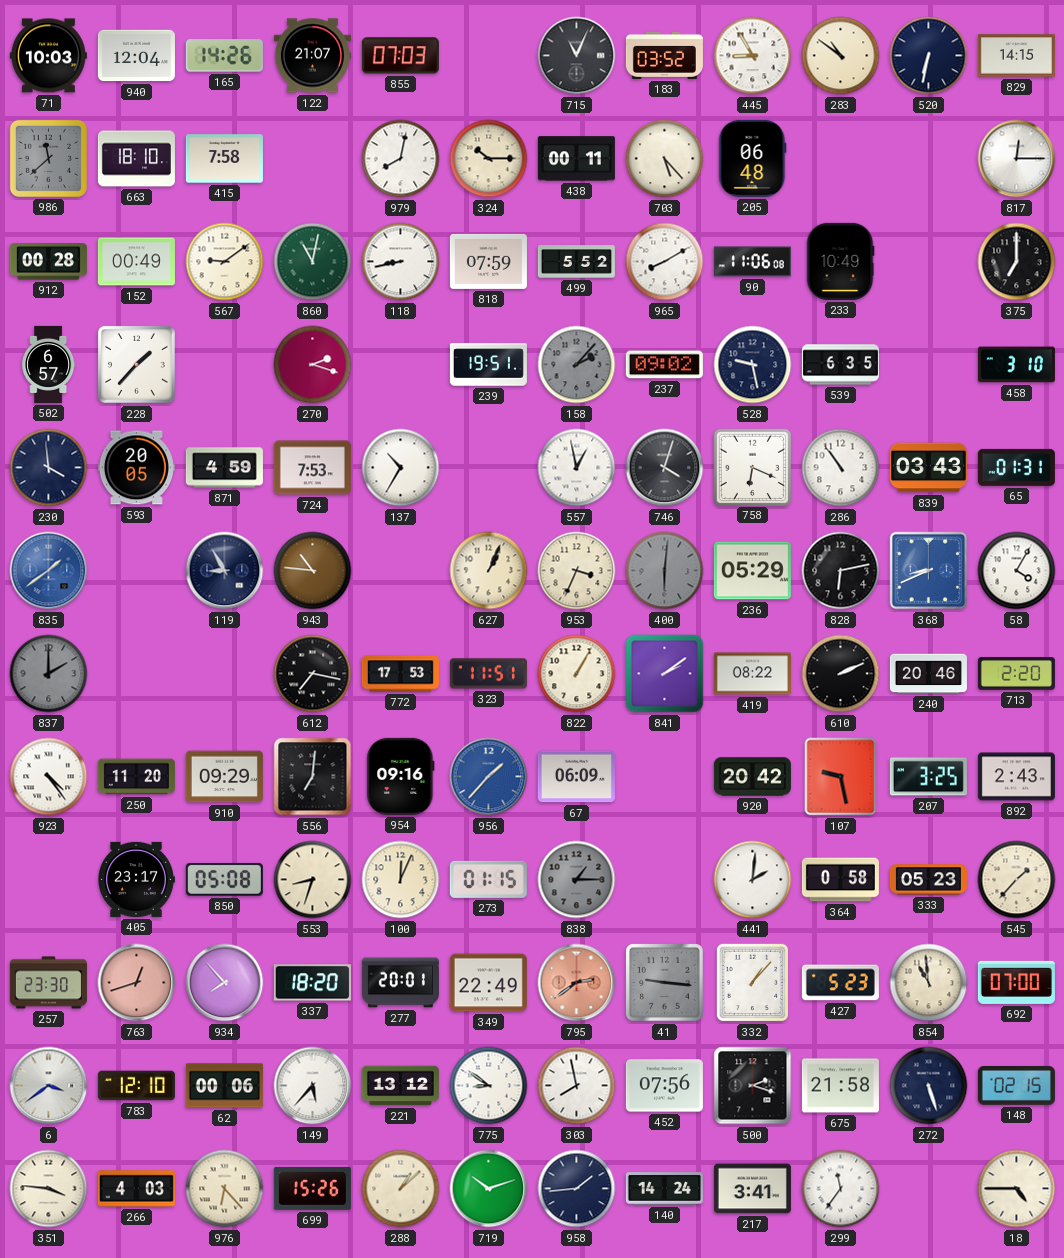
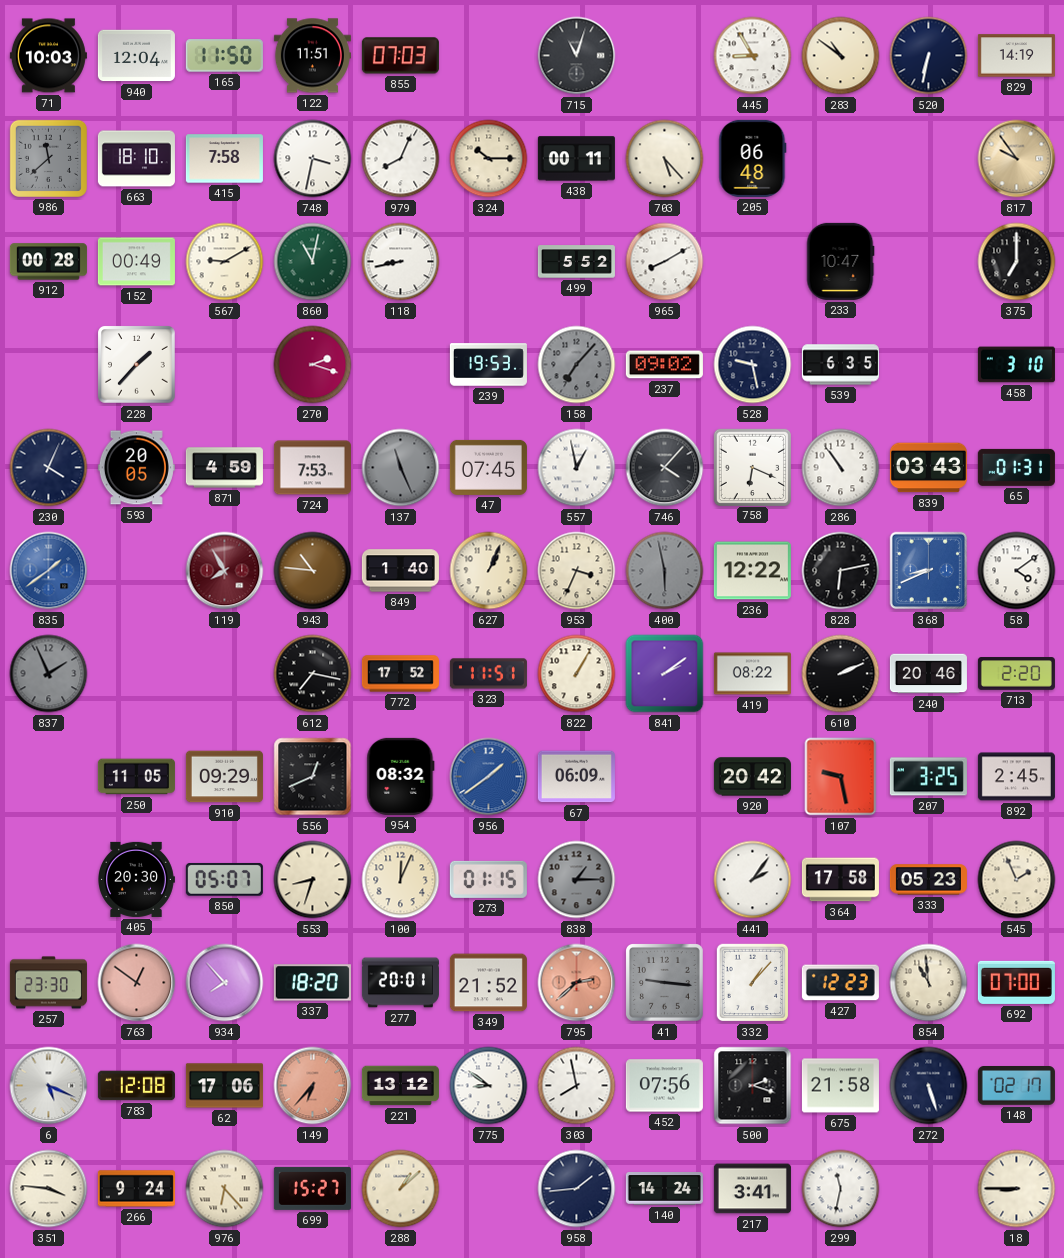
165: 14:26 -> 11:50 (224, 56)
122: 21:07 -> 11:51 (312, 56)
715: 11:04 -> 11:03 (577, 56)
183: 03:52 -> none (664, 55)
829: 14:15 -> 14:19 (1016, 56)
748: none -> 3:32 (313, 159)
979: 8:02 -> 8:04 (401, 159)
817: 12:15 -> 9:54 (1017, 159)
817 dial: white -> champagne (1017, 159)
567: 9:09 -> 9:10 (225, 262)
818: 07:59 -> none (488, 261)
90: 11:06 -> none (752, 262)
233: 10:49 -> 10:47 (840, 261)
502: 6:57 -> none (49, 364)
239: 19:51 -> 19:53 (488, 365)
158: 2:07 -> 7:07 (577, 365)
230: 3:59 -> 4:04 (49, 468)
137: 10:35 -> 11:26 (401, 468)
137 dial: white -> grey (401, 468)
47: none -> 07:45 (488, 467)
746: 4:03 -> 4:07 (665, 468)
119: 8:55 -> 7:55 (225, 571)
119 dial: navy -> burgundy (225, 571)
849: none -> 1:40 (400, 571)
400: 6:01 -> 5:58 (665, 571)
236: 05:29 -> 12:22 (752, 571)
58: 4:05 -> 4:09 (1017, 571)
837: 2:00 -> 1:56 (49, 674)
772: 17:53 -> 17:52 (400, 674)
923: 4:24 -> none (49, 777)
250: 11:20 -> 11:05 (136, 777)
556: 7:01 -> 12:41 (313, 777)
954: 09:16 -> 08:32 (401, 776)
956: 1:37 -> 1:39 (489, 777)
892: 2:43 -> 2:45 (1016, 777)
405: 23:17 -> 20:30 (137, 879)
850: 05:08 -> 05:07 (224, 879)
441: 2:01 -> 2:06 (753, 880)
364: 0:58 -> 17:58 (840, 880)
545: 1:37 -> 1:56 (1017, 880)
763: 12:42 -> 12:51 (137, 983)
349: 22:49 -> 21:52 (488, 983)
795: 2:39 -> 2:38 (577, 983)
427: 5:23 -> 12:23 (840, 983)
6: 3:39 -> 5:19 (49, 1086)
783: 12:10 -> 12:08 (136, 1086)
62: 00:06 -> 17:06 (224, 1086)
149: 5:37 -> 6:37 (313, 1086)
149 dial: white -> salmon (313, 1086)
148: 02:15 -> 02:17 (1016, 1086)
266: 4:03 -> 9:24 (136, 1189)
699: 15:26 -> 15:27 (312, 1188)
719: 10:12 -> none (489, 1189)
299: 11:36 -> 11:32 (841, 1189)
18: 4:45 -> 8:45 (1017, 1189)
